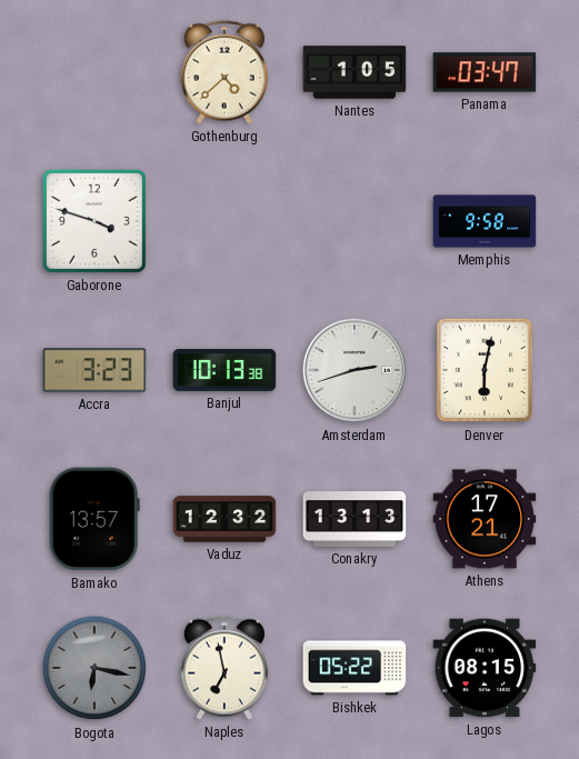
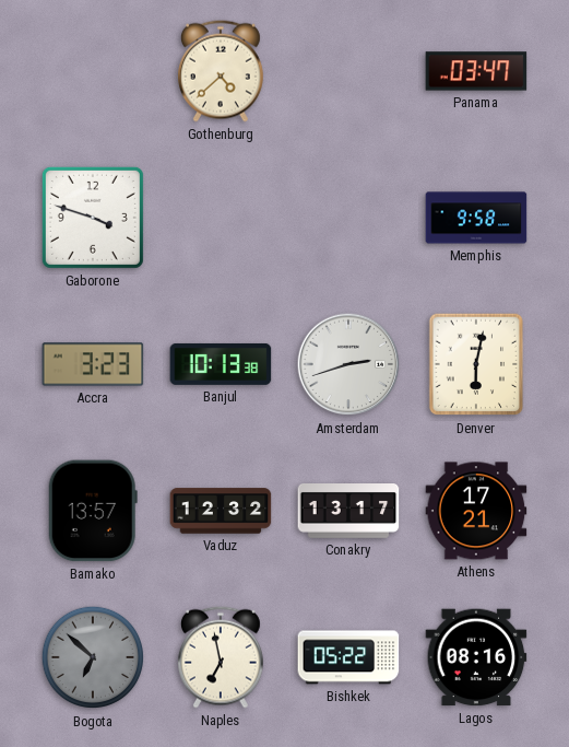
Nantes: 1:05 -> none (355, 72)
Conakry: 13:13 -> 13:17 (348, 512)
Bogota: 6:17 -> 6:52 (93, 657)
Lagos: 08:15 -> 08:16 (476, 657)
